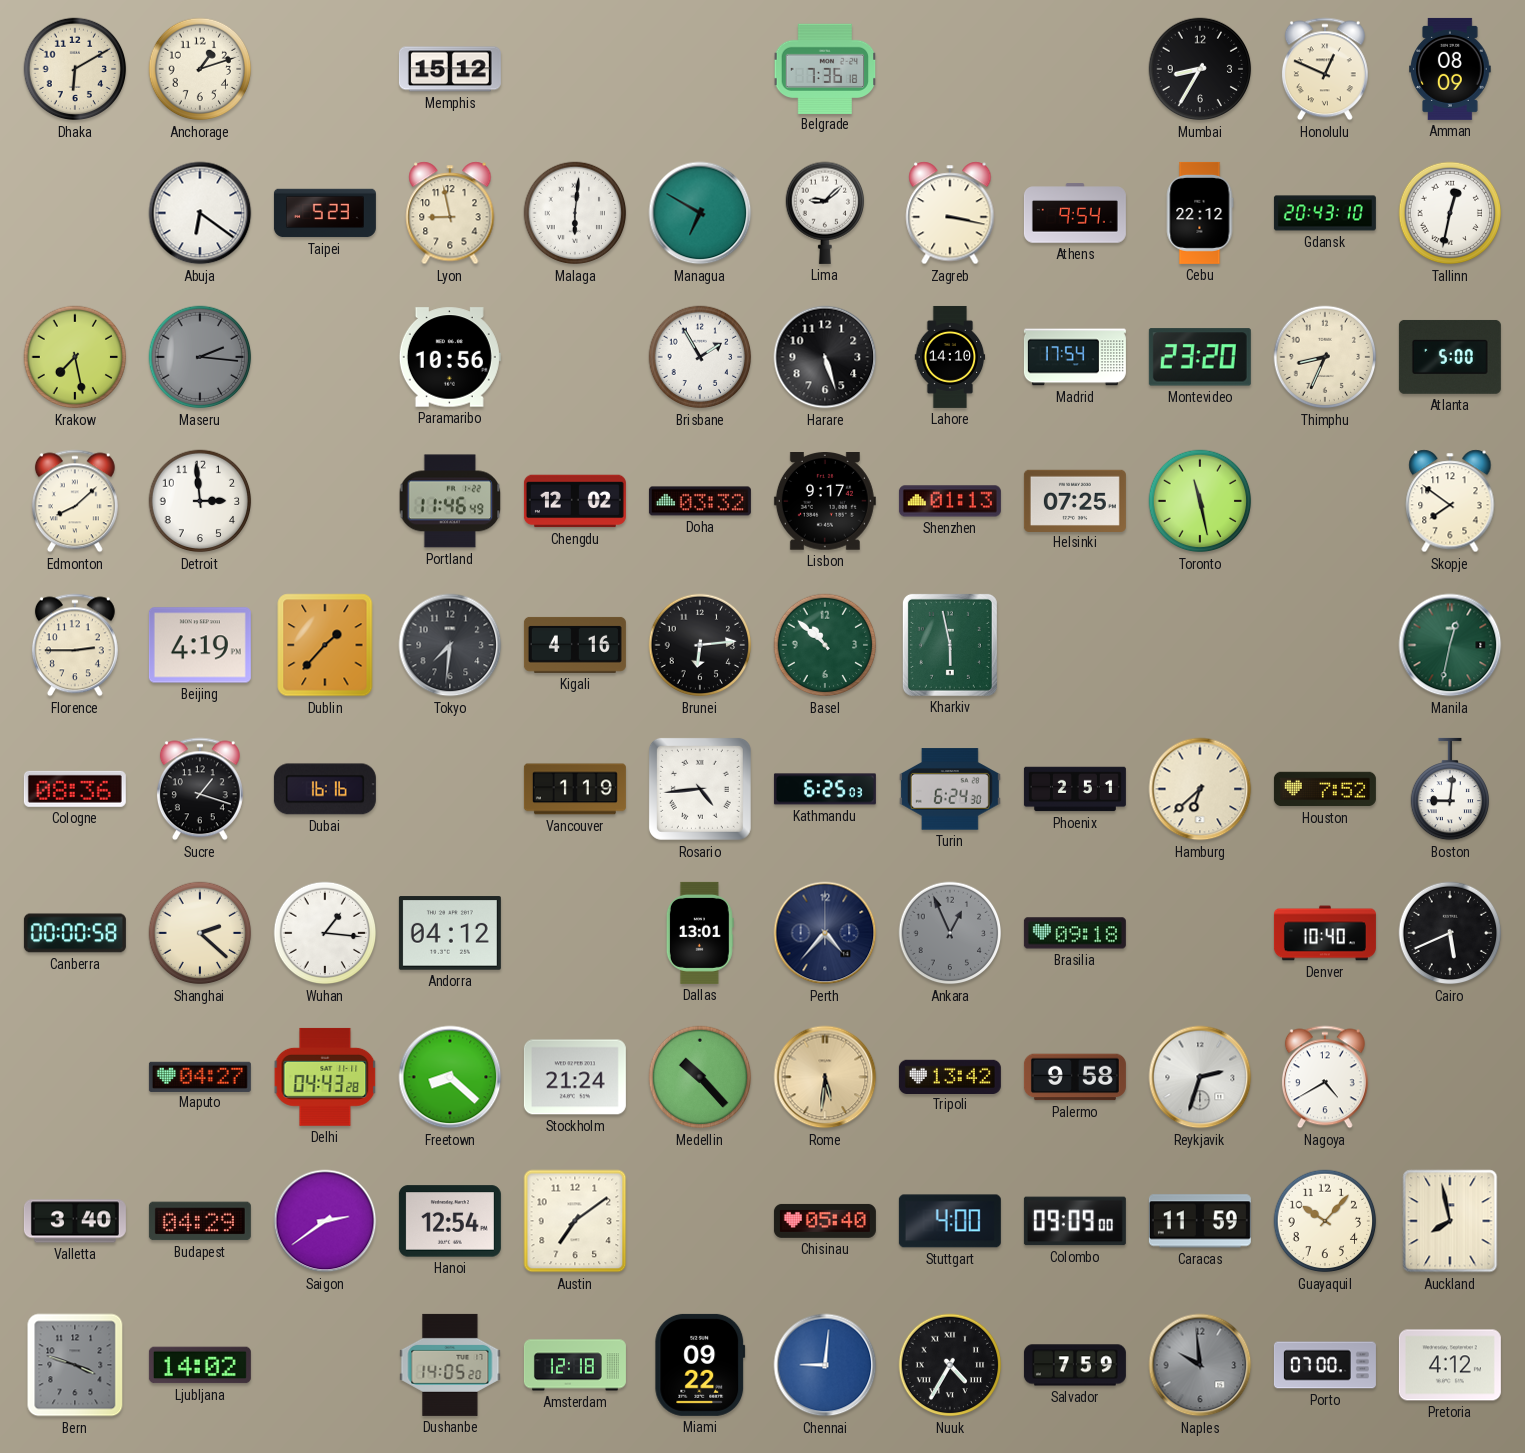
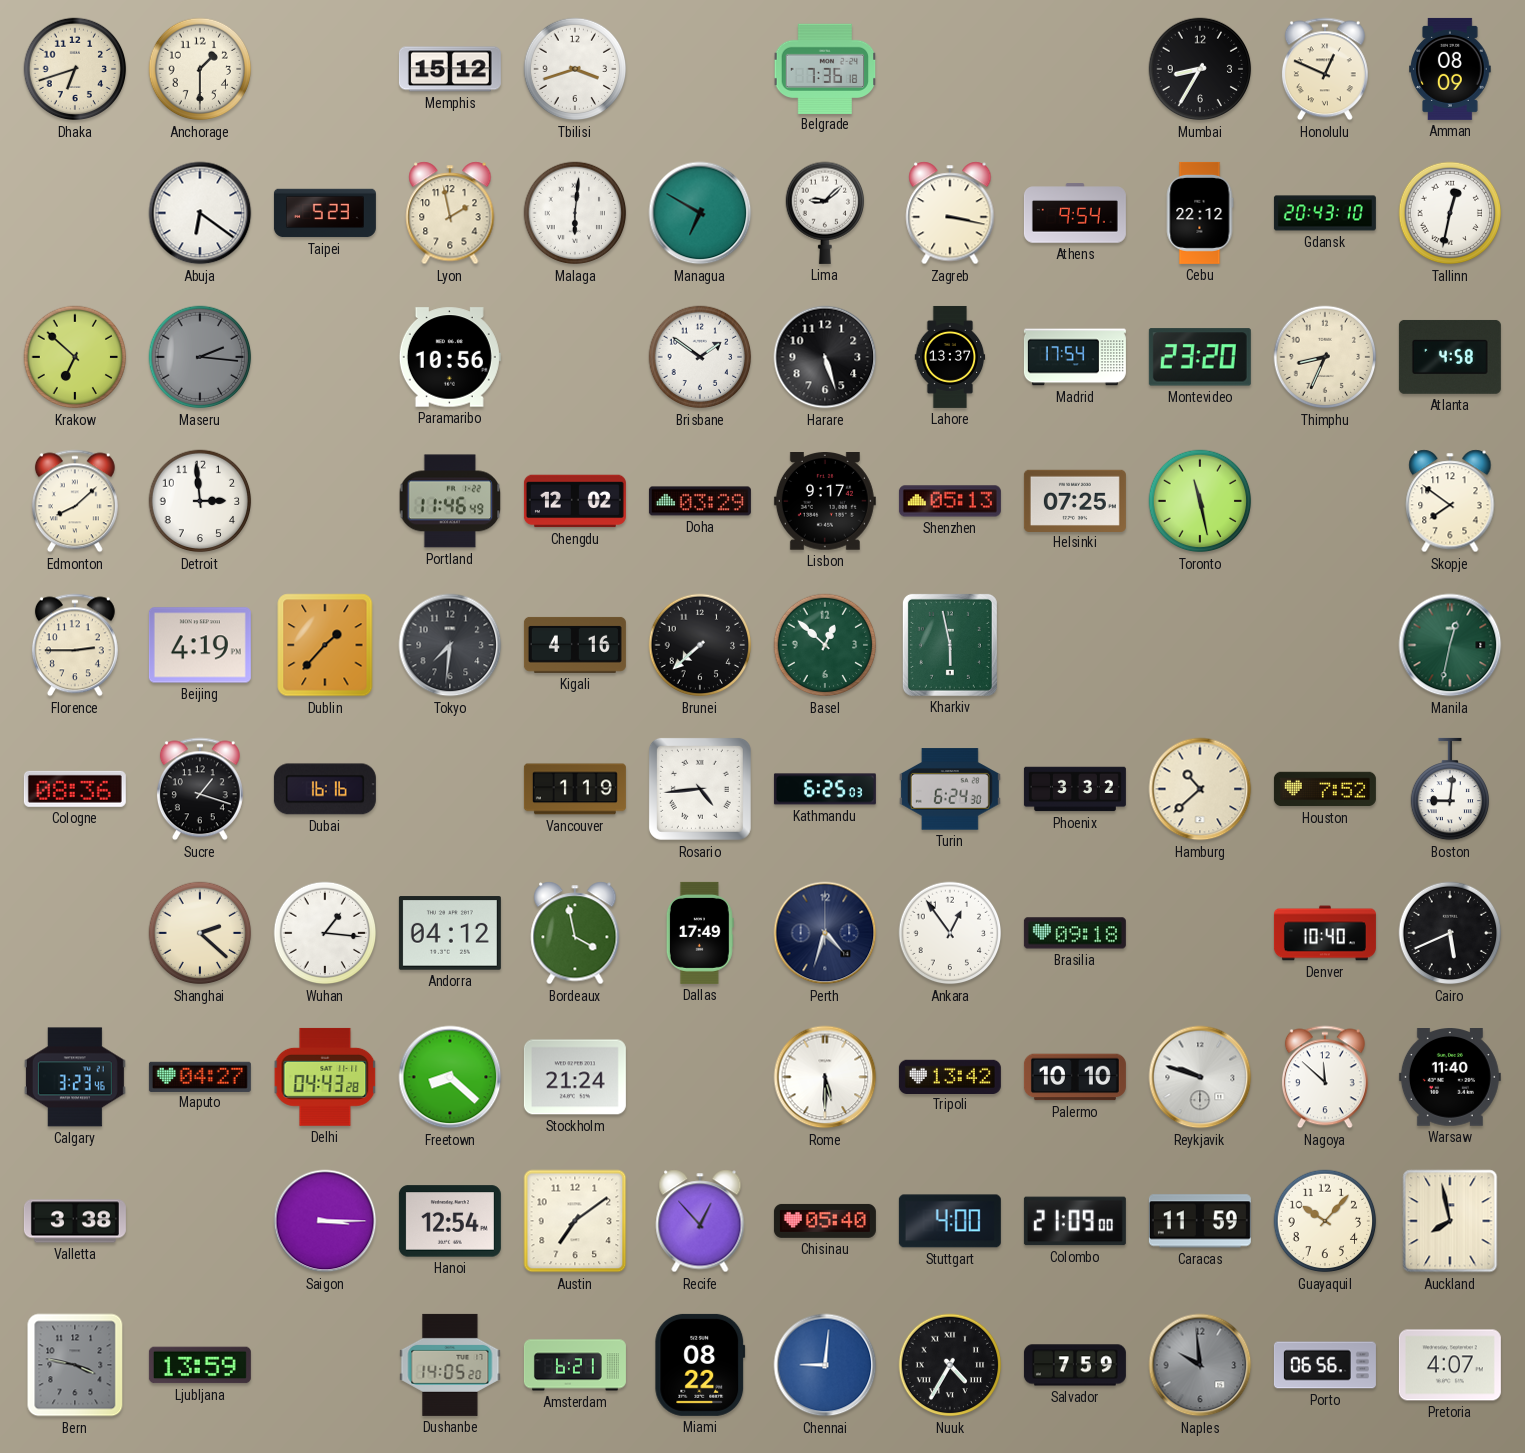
Dhaka: 6:10 -> 6:42 (75, 69)
Anchorage: 1:12 -> 1:30 (200, 69)
Tbilisi: none -> 3:42 (575, 69)
Lyon: 8:58 -> 1:58 (450, 213)
Krakow: 7:28 -> 6:52 (75, 357)
Brisbane: 1:55 -> 1:51 (700, 357)
Lahore: 14:10 -> 13:37 (950, 357)
Atlanta: 5:00 -> 4:58 (1450, 357)
Doha: 03:32 -> 03:29 (700, 501)
Shenzhen: 01:13 -> 05:13 (950, 501)
Brunei: 6:14 -> 7:38 (700, 645)
Basel: 10:52 -> 12:52 (825, 645)
Phoenix: 2:51 -> 3:32 (1075, 789)
Hamburg: 6:38 -> 10:38 (1200, 789)
Canberra: 00:00 -> none (75, 933)
Bordeaux: none -> 3:58 (575, 933)
Dallas: 13:01 -> 17:49 (700, 933)
Perth: 4:37 -> 4:33 (825, 933)
Ankara: 12:56 -> 12:54 (950, 933)
Ankara dial: grey -> white (950, 933)
Calgary: none -> 3:23 (75, 1077)
Medellin: 10:23 -> none (700, 1077)
Rome: 5:31 -> 5:30 (825, 1077)
Rome dial: champagne -> white (825, 1077)
Palermo: 9:58 -> 10:10 (1075, 1077)
Reykjavik: 2:33 -> 9:48 (1200, 1077)
Nagoya: 4:40 -> 11:52 (1325, 1077)
Warsaw: none -> 11:40 (1450, 1078)
Valletta: 3:40 -> 3:38 (75, 1221)
Budapest: 04:29 -> none (200, 1221)
Saigon: 2:39 -> 3:15 (325, 1221)
Recife: none -> 12:53 (700, 1221)
Colombo: 09:09 -> 21:09 (1075, 1221)
Bern: 3:48 -> 3:47 (75, 1365)
Ljubljana: 14:02 -> 13:59 (200, 1365)
Amsterdam: 12:18 -> 6:21 (575, 1365)
Miami: 09:22 -> 08:22 (700, 1365)
Porto: 07:00 -> 06:56 (1325, 1365)
Pretoria: 4:12 -> 4:07 (1450, 1365)
